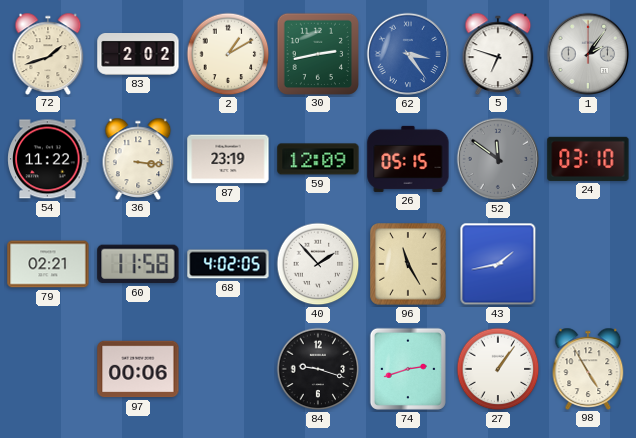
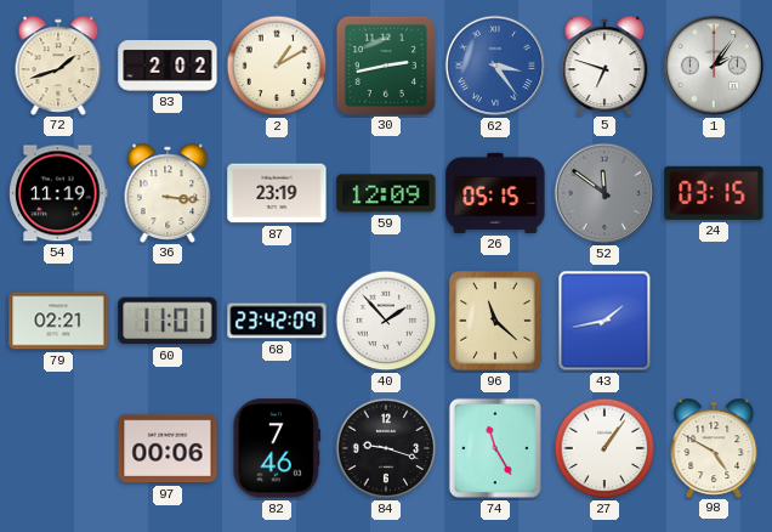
54: 11:22 -> 11:19 (58, 193)
24: 03:10 -> 03:15 (714, 193)
60: 11:58 -> 11:01 (168, 321)
68: 4:02 -> 23:42 (277, 321)
96: 11:25 -> 11:22 (495, 321)
82: none -> 7:46 (277, 448)
74: 2:42 -> 11:25 (495, 448)
98: 4:55 -> 4:50 (714, 447)
